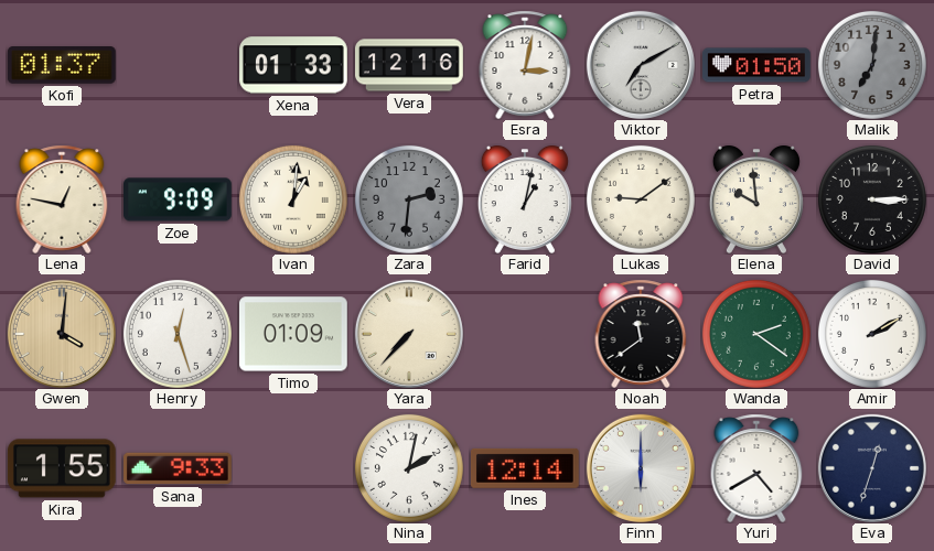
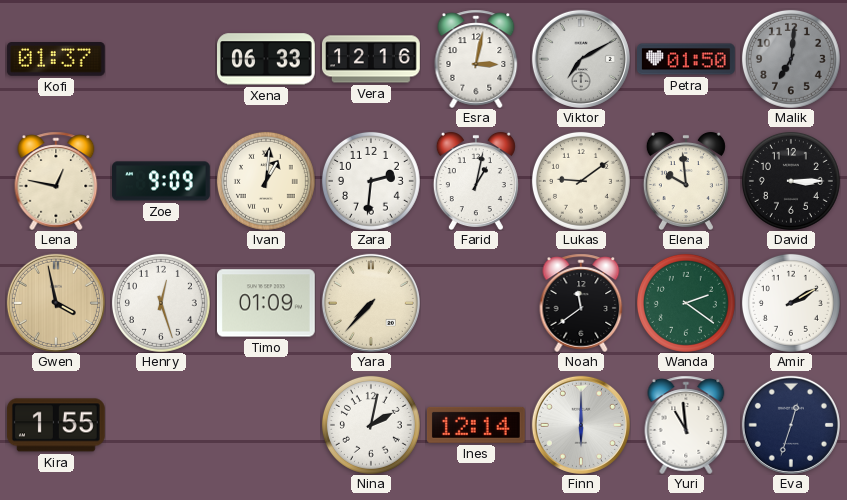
Xena: 01:33 -> 06:33 (267, 59)
Zara dial: grey -> white (371, 181)
Gwen: 4:01 -> 3:58 (56, 303)
Sana: 9:33 -> none (179, 468)
Yuri: 4:40 -> 10:59 (686, 425)
